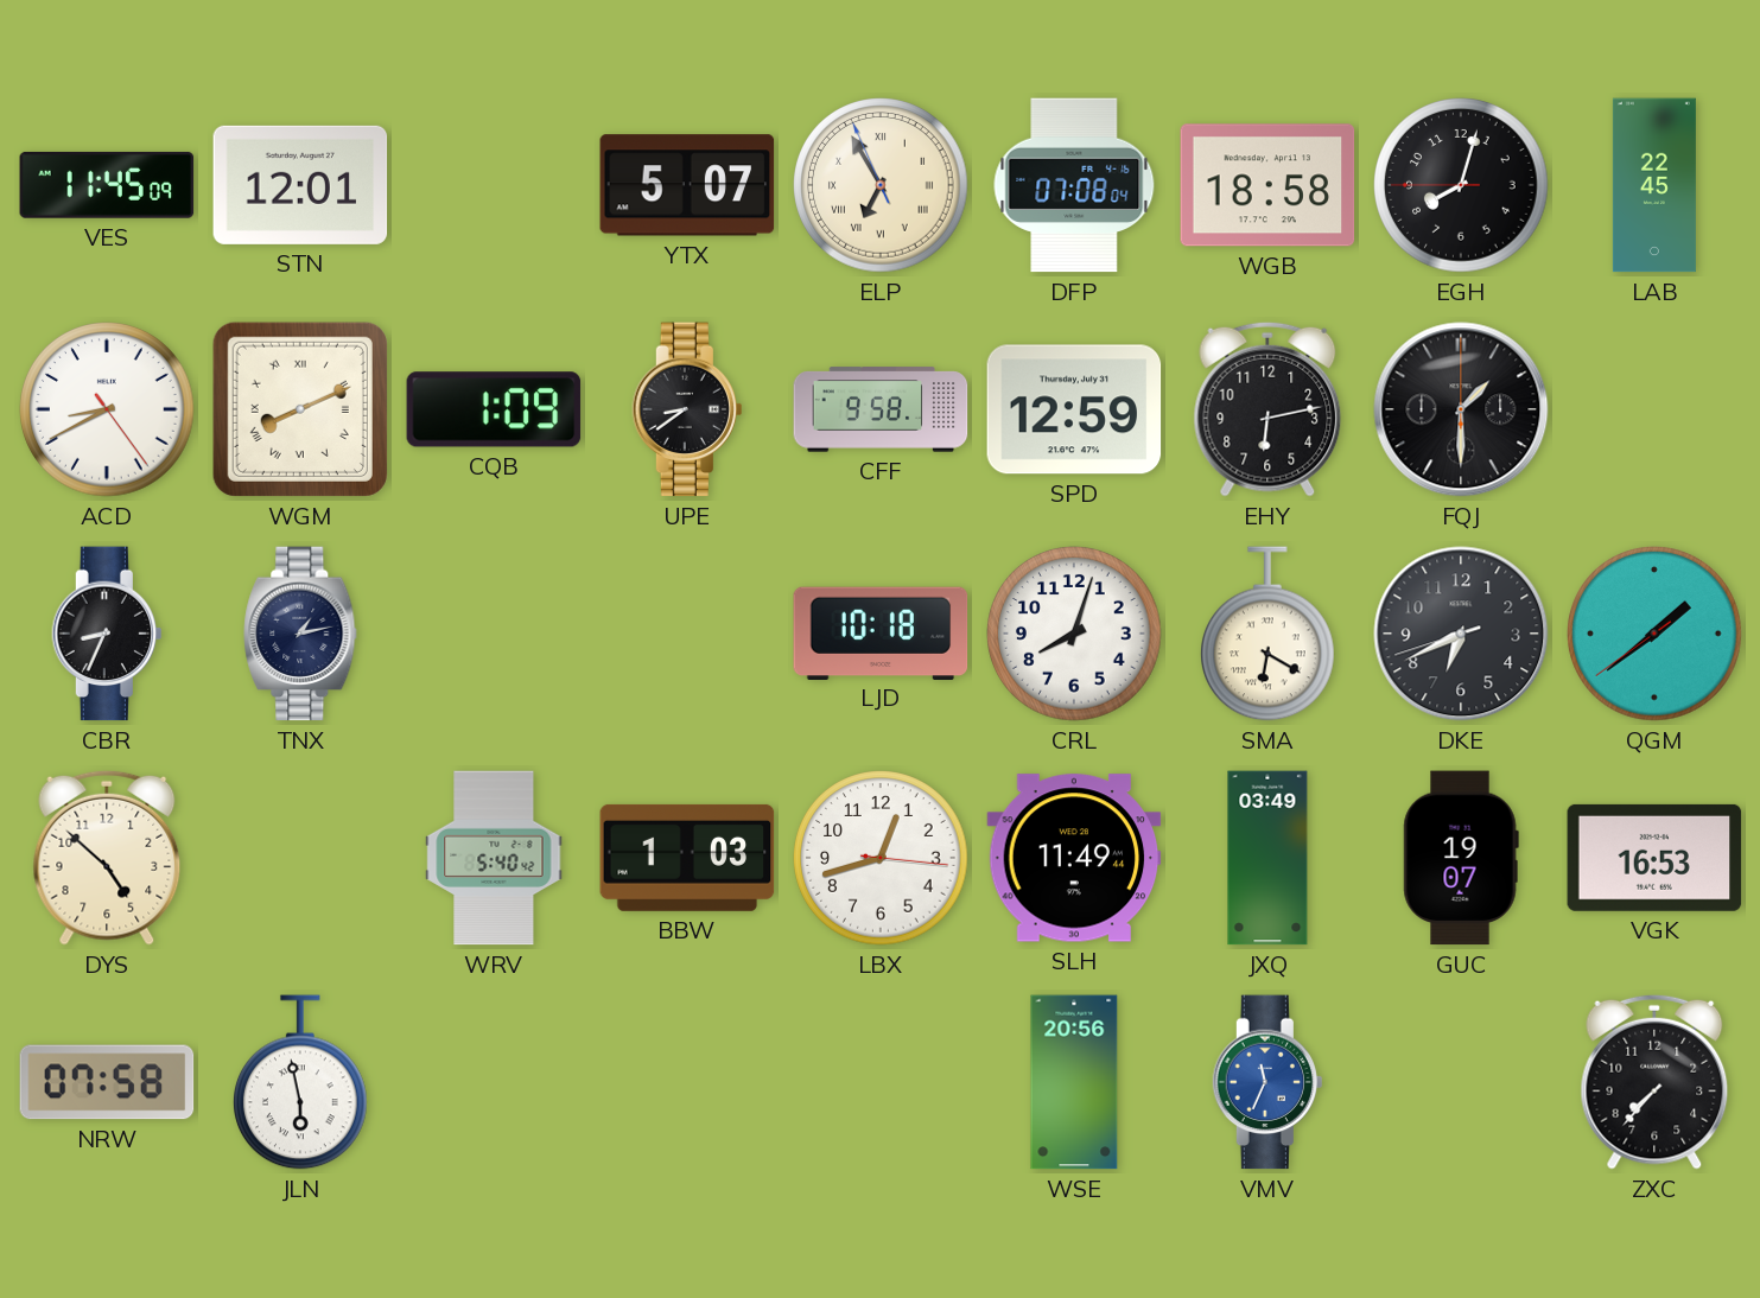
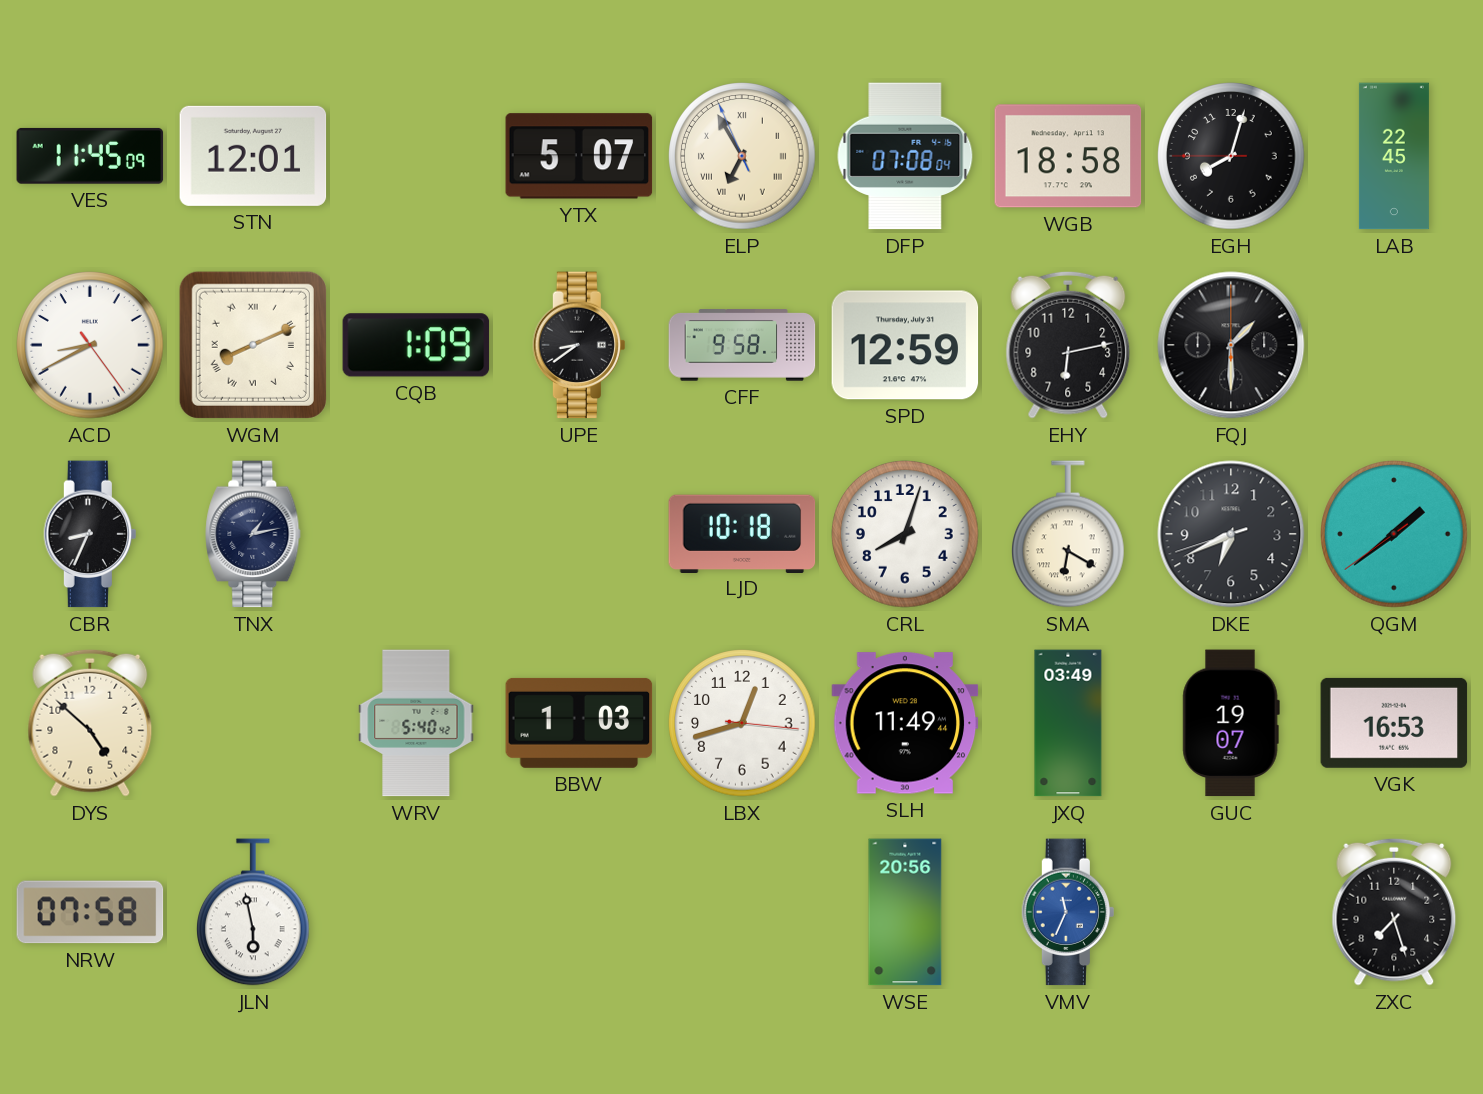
ZXC: 7:37 -> 7:27 (1394, 912)
